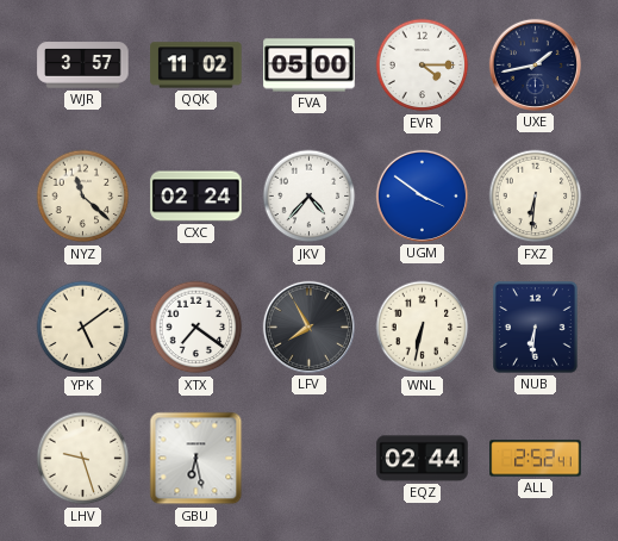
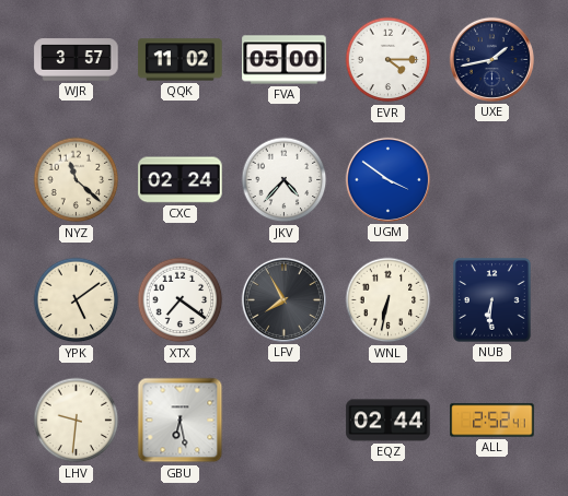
FXZ: 6:31 -> none (536, 197)
LHV: 9:27 -> 9:31 (77, 421)
